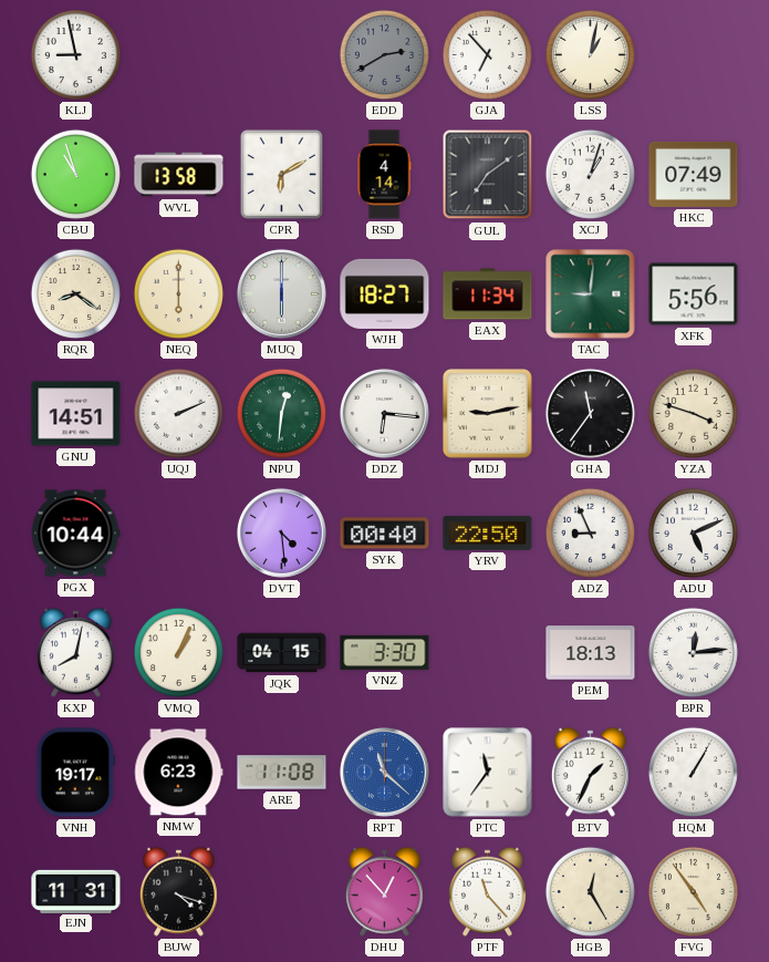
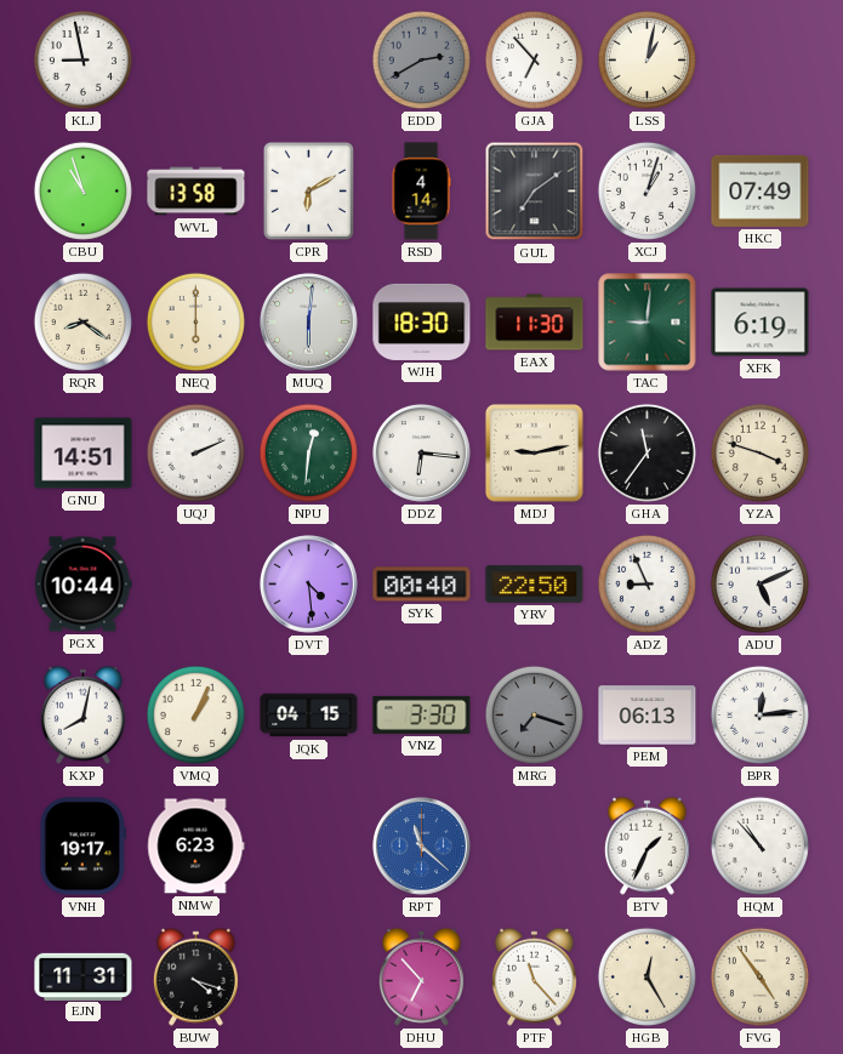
MUQ: 6:00 -> 6:01 (308, 321)
WJH: 18:27 -> 18:30 (422, 321)
EAX: 11:34 -> 11:30 (535, 323)
XFK: 5:56 -> 6:19 (761, 323)
MRG: none -> 7:18 (534, 714)
PEM: 18:13 -> 06:13 (648, 716)
ARE: 11:08 -> none (282, 773)
PTC: 11:36 -> none (488, 773)
HQM: 1:05 -> 10:53 (759, 845)
DHU: 12:53 -> 6:53 (421, 976)
